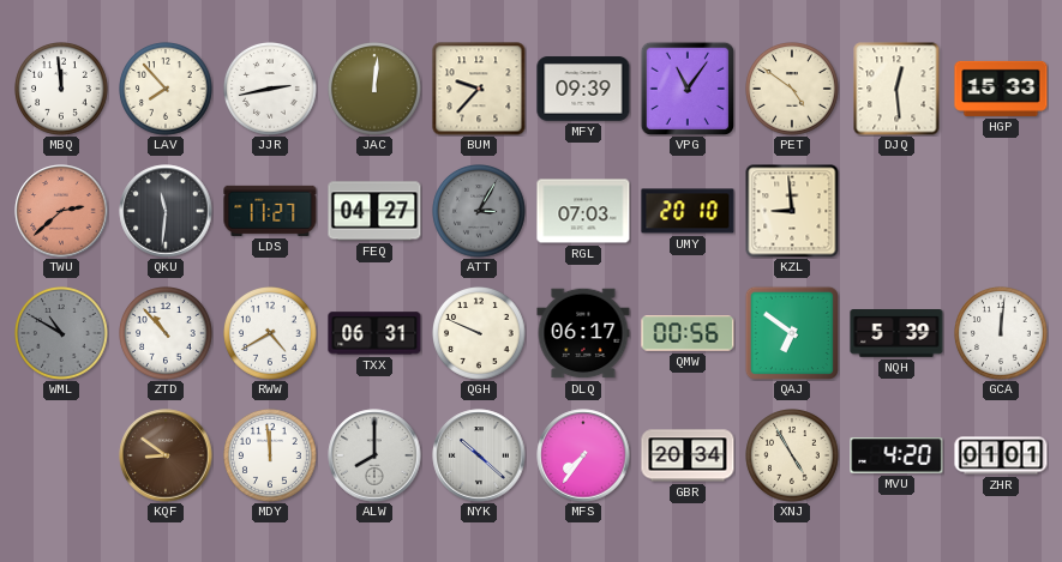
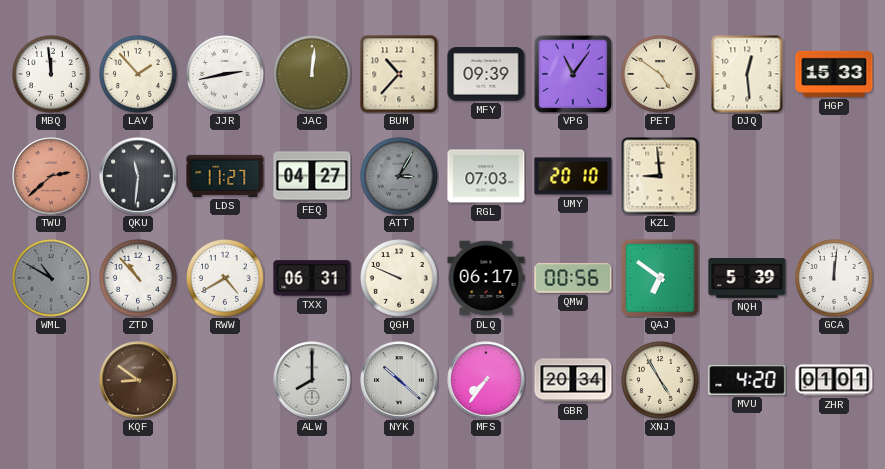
LAV: 7:53 -> 1:53 (139, 75)
BUM: 9:37 -> 10:37 (399, 74)
MDY: 11:59 -> none (271, 457)
